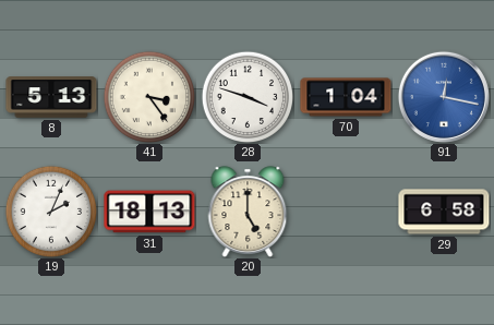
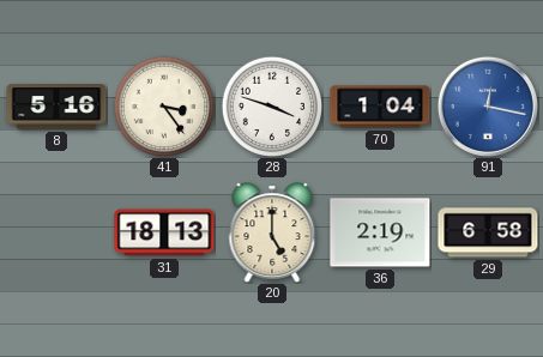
8: 5:13 -> 5:16 (56, 107)
19: 2:04 -> none (51, 212)
36: none -> 2:19 (380, 232)
